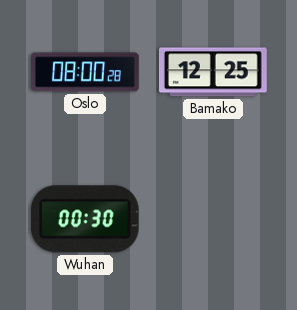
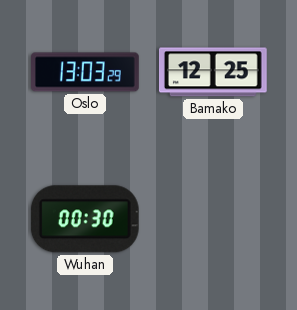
Oslo: 08:00 -> 13:03 (86, 72)
